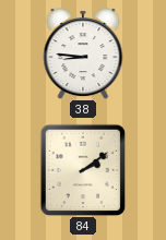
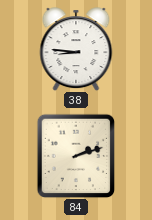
84: 2:09 -> 2:12 (76, 156)
